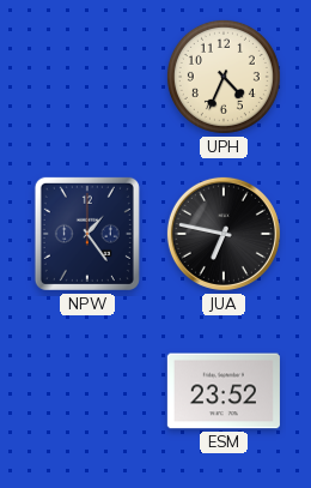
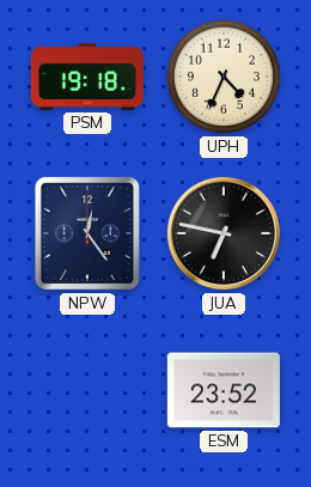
PSM: none -> 19:18 (87, 77)
NPW: 1:24 -> 12:24 (87, 233)
